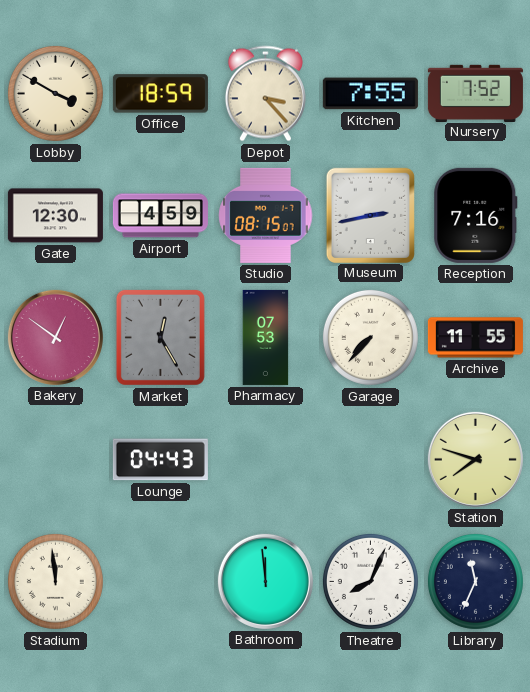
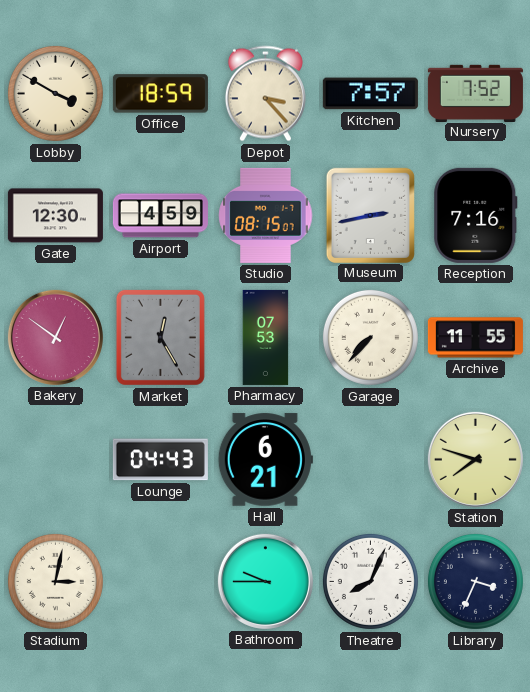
Kitchen: 7:55 -> 7:57 (370, 94)
Hall: none -> 6:21 (265, 460)
Stadium: 11:59 -> 3:02 (55, 581)
Bathroom: 11:59 -> 9:45 (265, 581)
Library: 11:34 -> 3:34 (475, 581)
